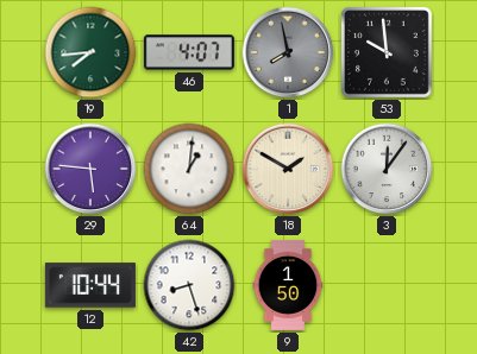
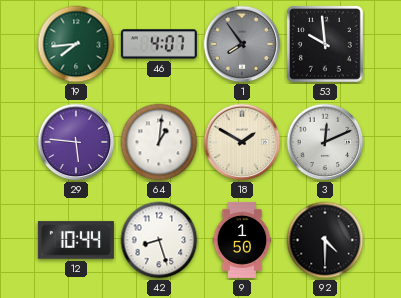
1: 7:58 -> 7:54 (242, 44)
3: 12:06 -> 12:11 (325, 142)
92: none -> 4:30 (325, 240)
